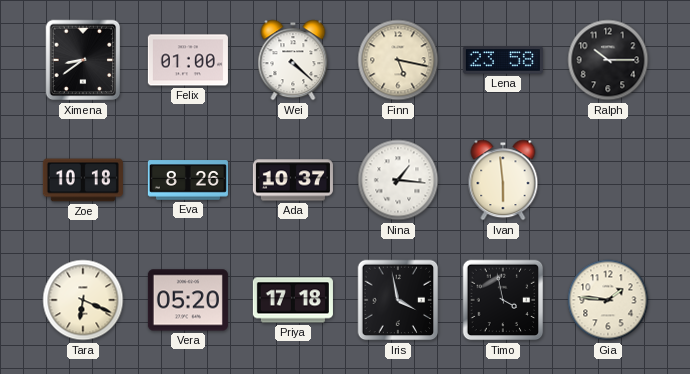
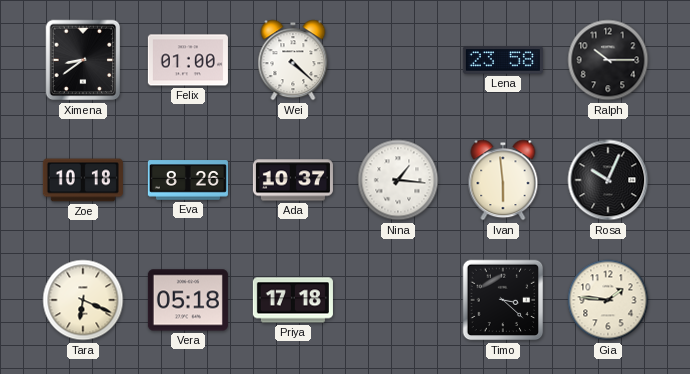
Finn: 5:17 -> none (398, 60)
Rosa: none -> 10:04 (608, 180)
Vera: 05:20 -> 05:18 (188, 300)
Iris: 3:58 -> none (398, 300)
Timo: 3:58 -> 3:22 (503, 300)
